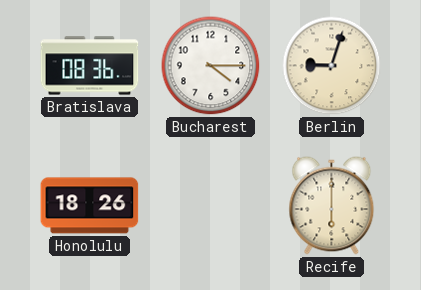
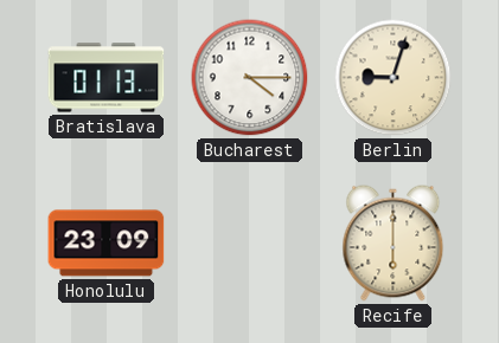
Bratislava: 08:36 -> 01:13 (107, 78)
Honolulu: 18:26 -> 23:09 (107, 244)
